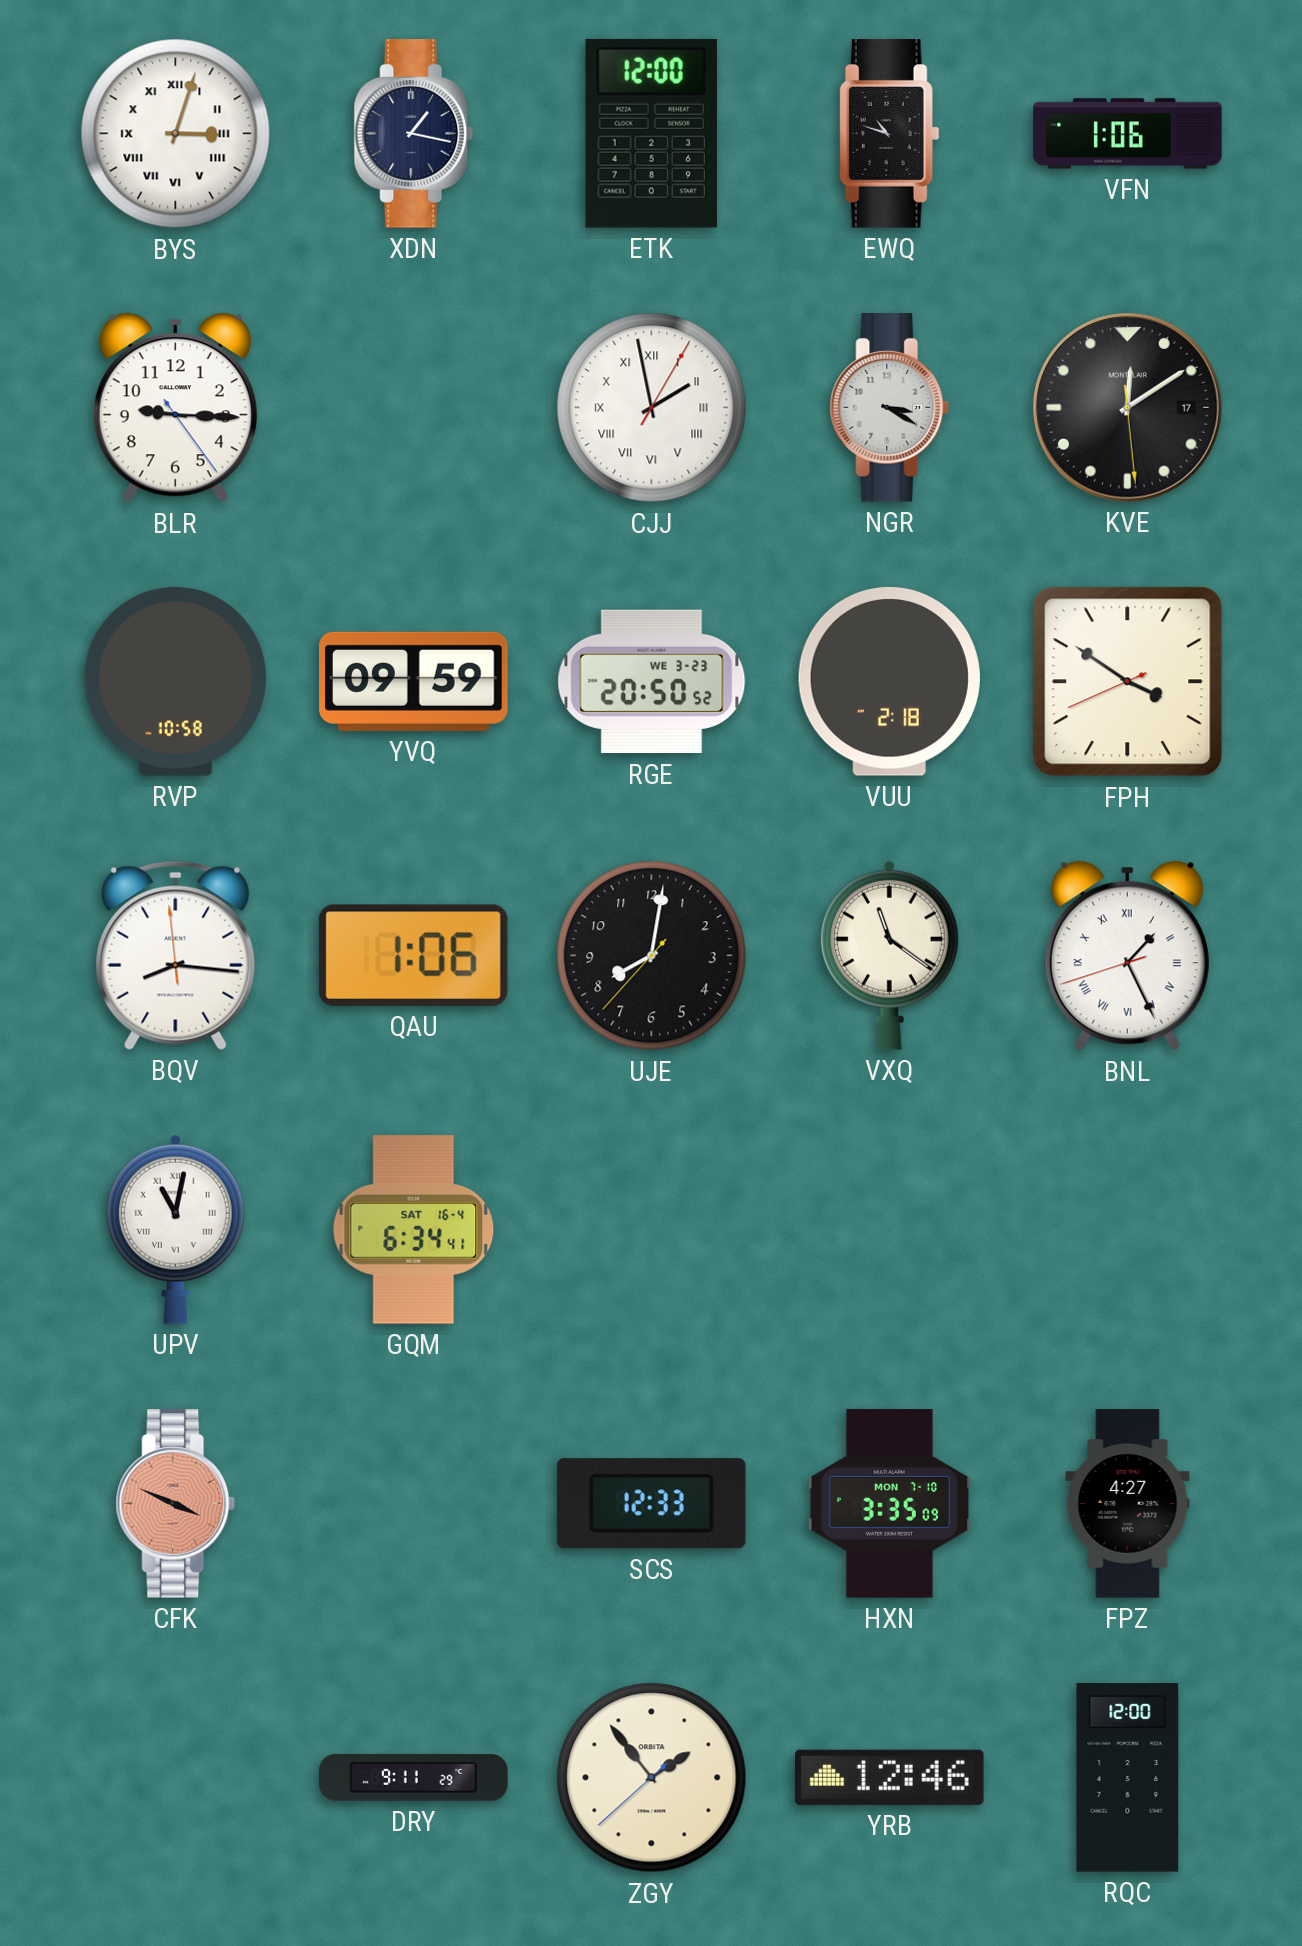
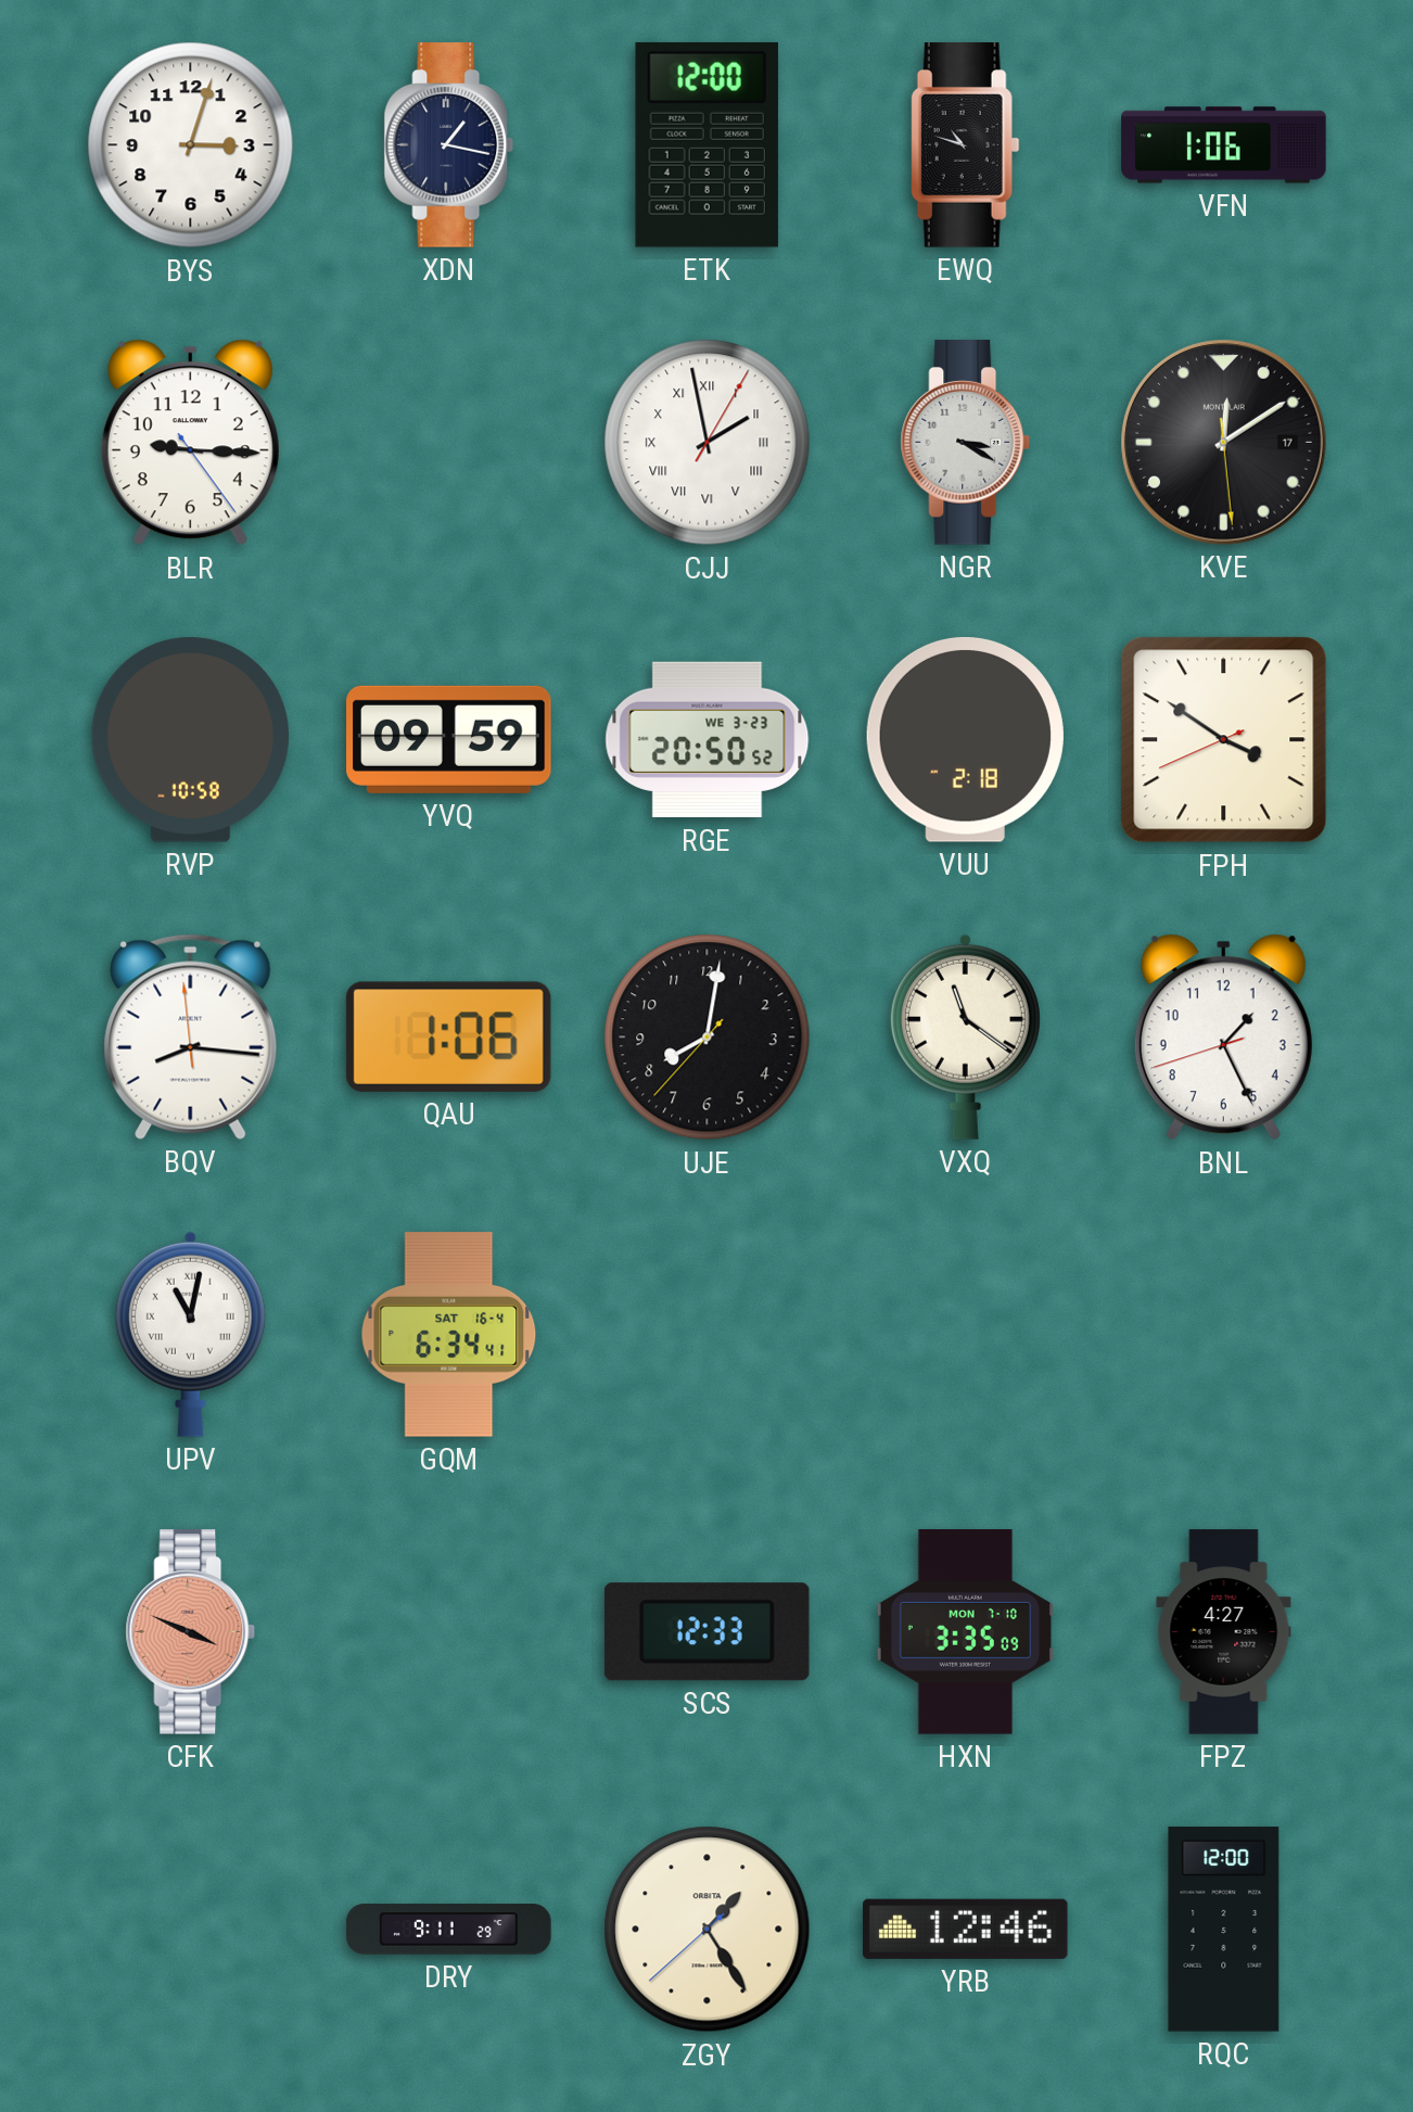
BYS numerals: Roman -> Arabic (191, 145)
BNL numerals: Roman -> Arabic (1223, 1038)
ZGY: 1:53 -> 1:24 (708, 1930)
